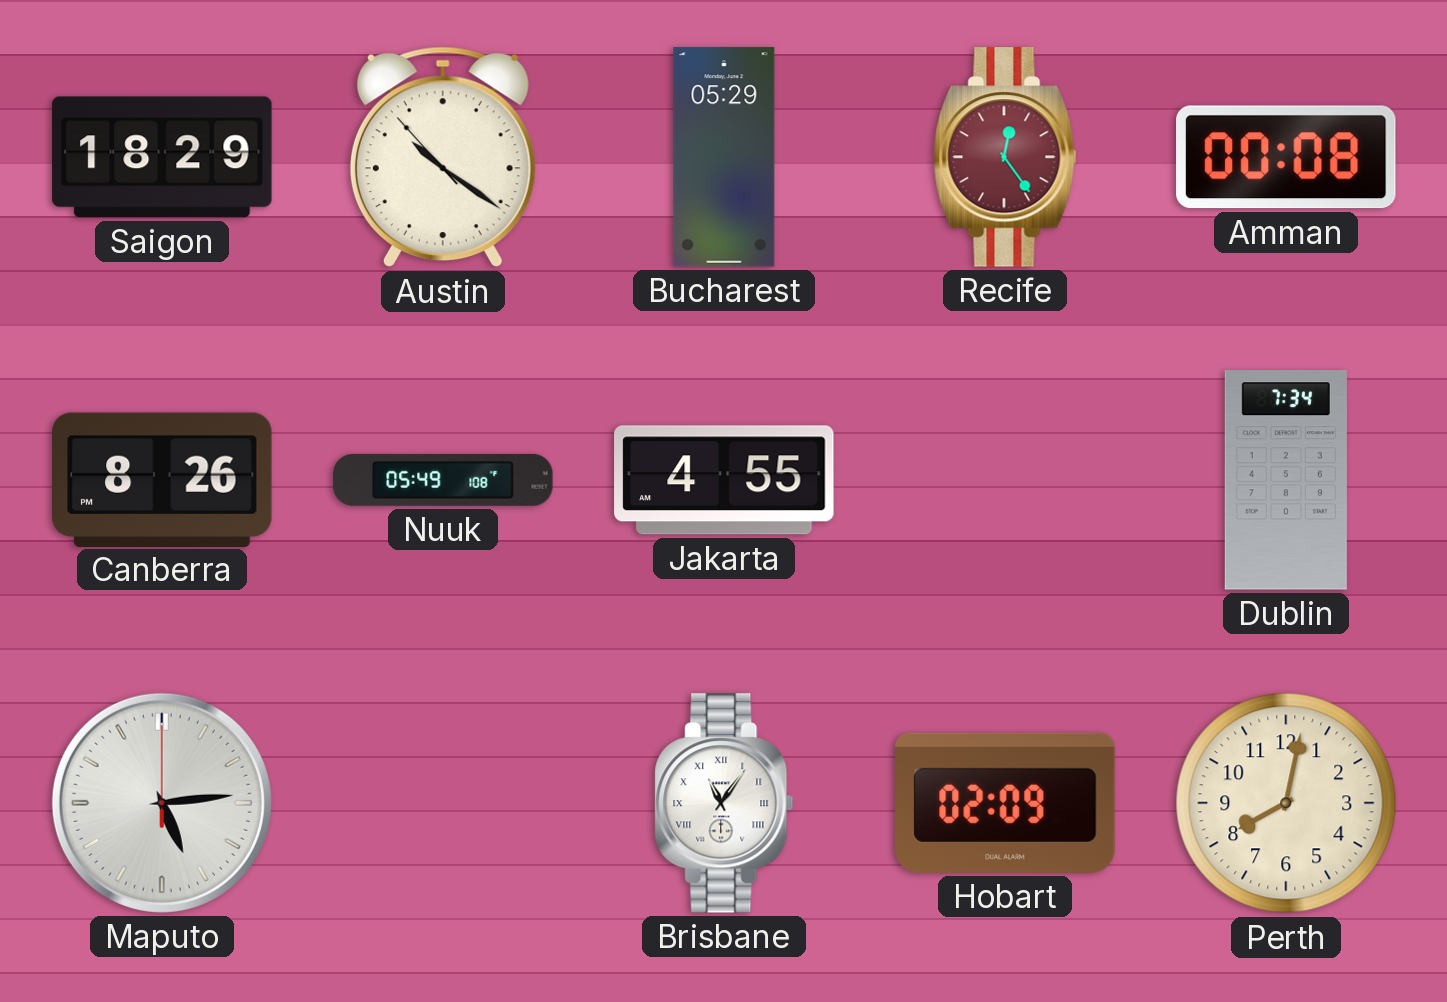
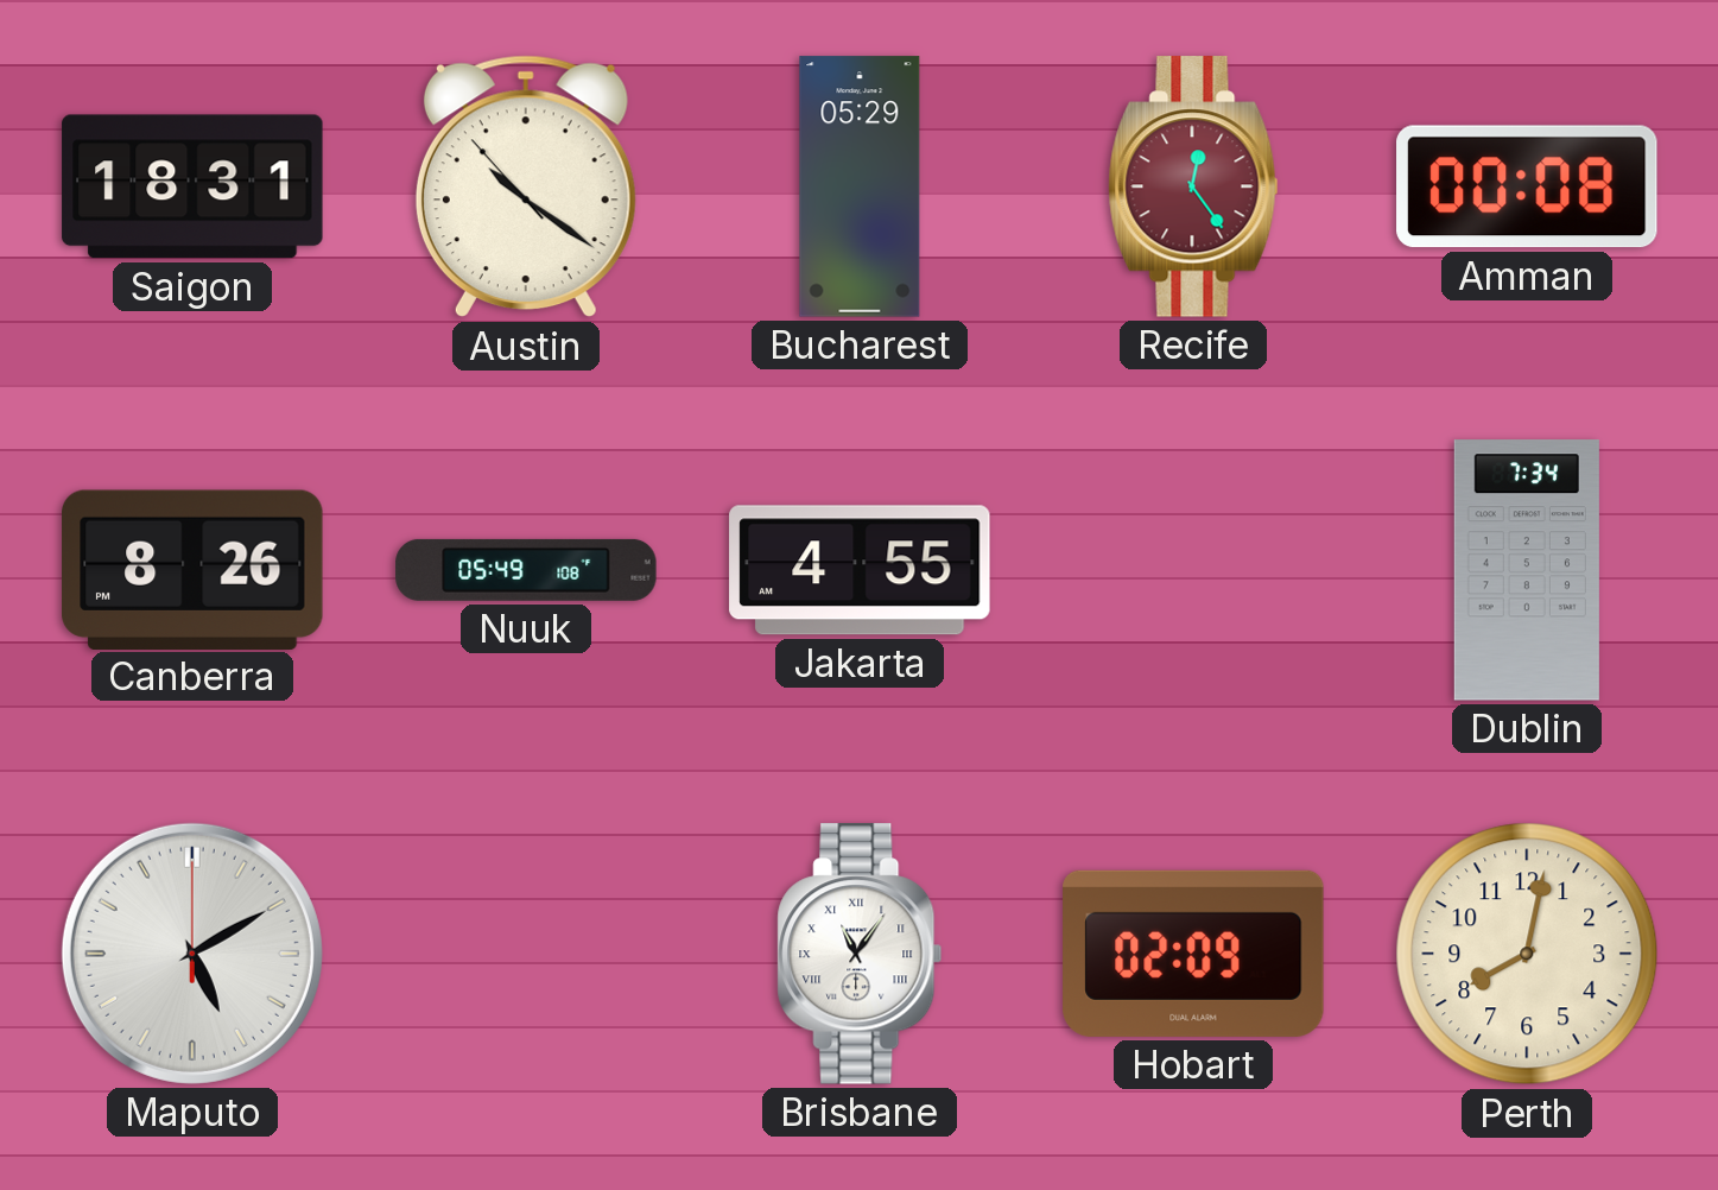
Saigon: 18:29 -> 18:31 (192, 186)
Maputo: 5:14 -> 5:10 (192, 954)
